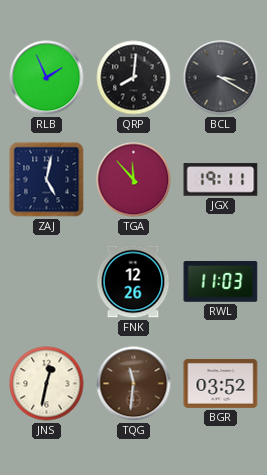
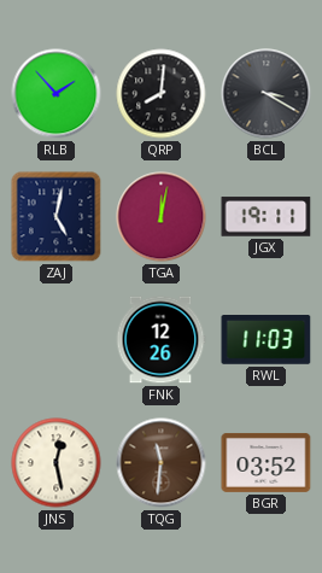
RLB: 1:56 -> 1:53 (57, 94)
TGA: 11:53 -> 12:02 (162, 217)
JNS: 12:32 -> 12:28 (57, 463)
